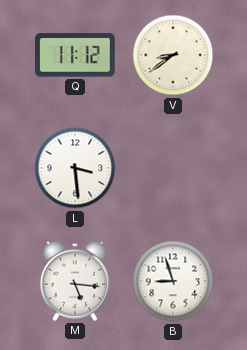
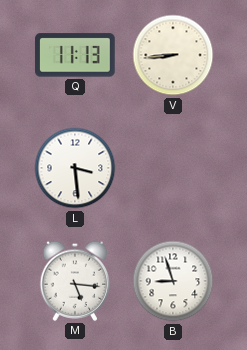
Q: 11:12 -> 11:13 (75, 55)
V: 8:39 -> 8:44 (173, 55)
